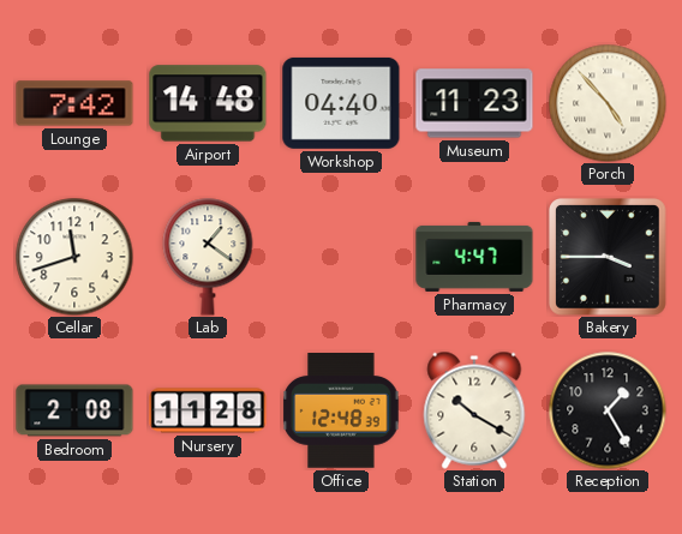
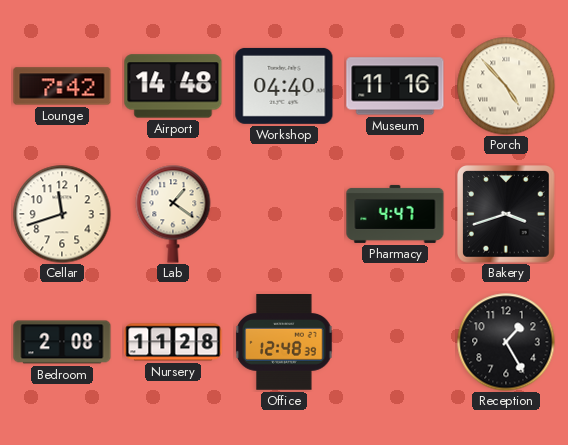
Museum: 11:23 -> 11:16 (395, 86)
Bakery: 3:45 -> 3:42 (507, 215)
Station: 10:20 -> none (474, 410)
